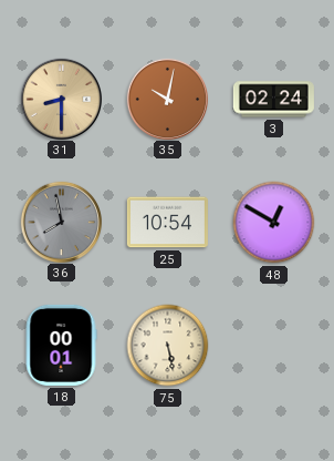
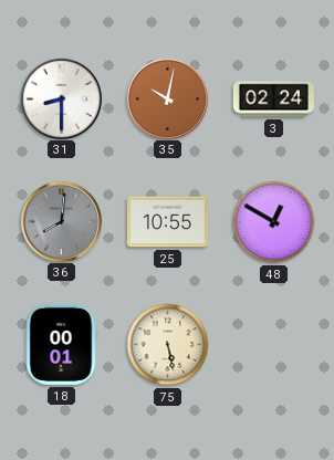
31 dial: champagne -> white (61, 98)
36: 7:58 -> 8:01 (61, 221)
25: 10:54 -> 10:55 (167, 222)
